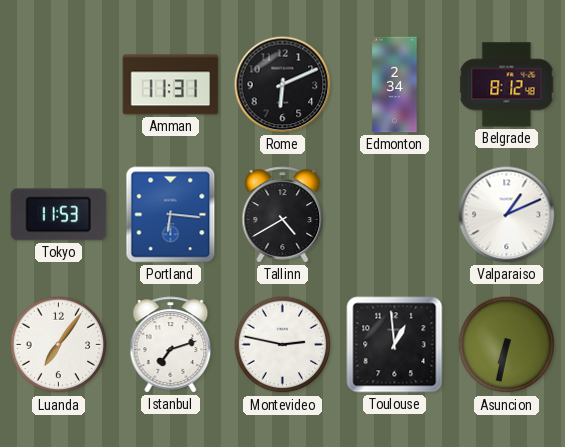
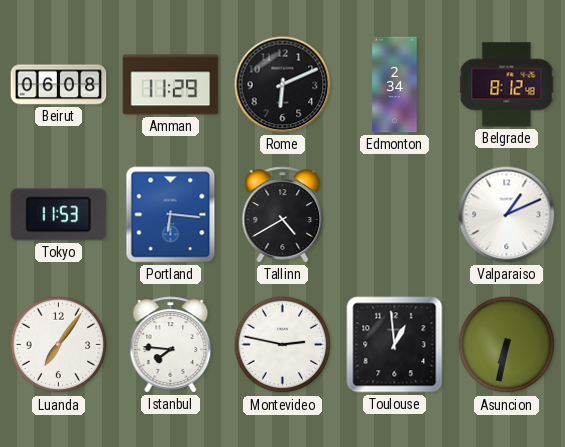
Beirut: none -> 06:08 (59, 85)
Amman: 11:31 -> 11:29 (171, 85)
Istanbul: 7:12 -> 7:46 (171, 345)
